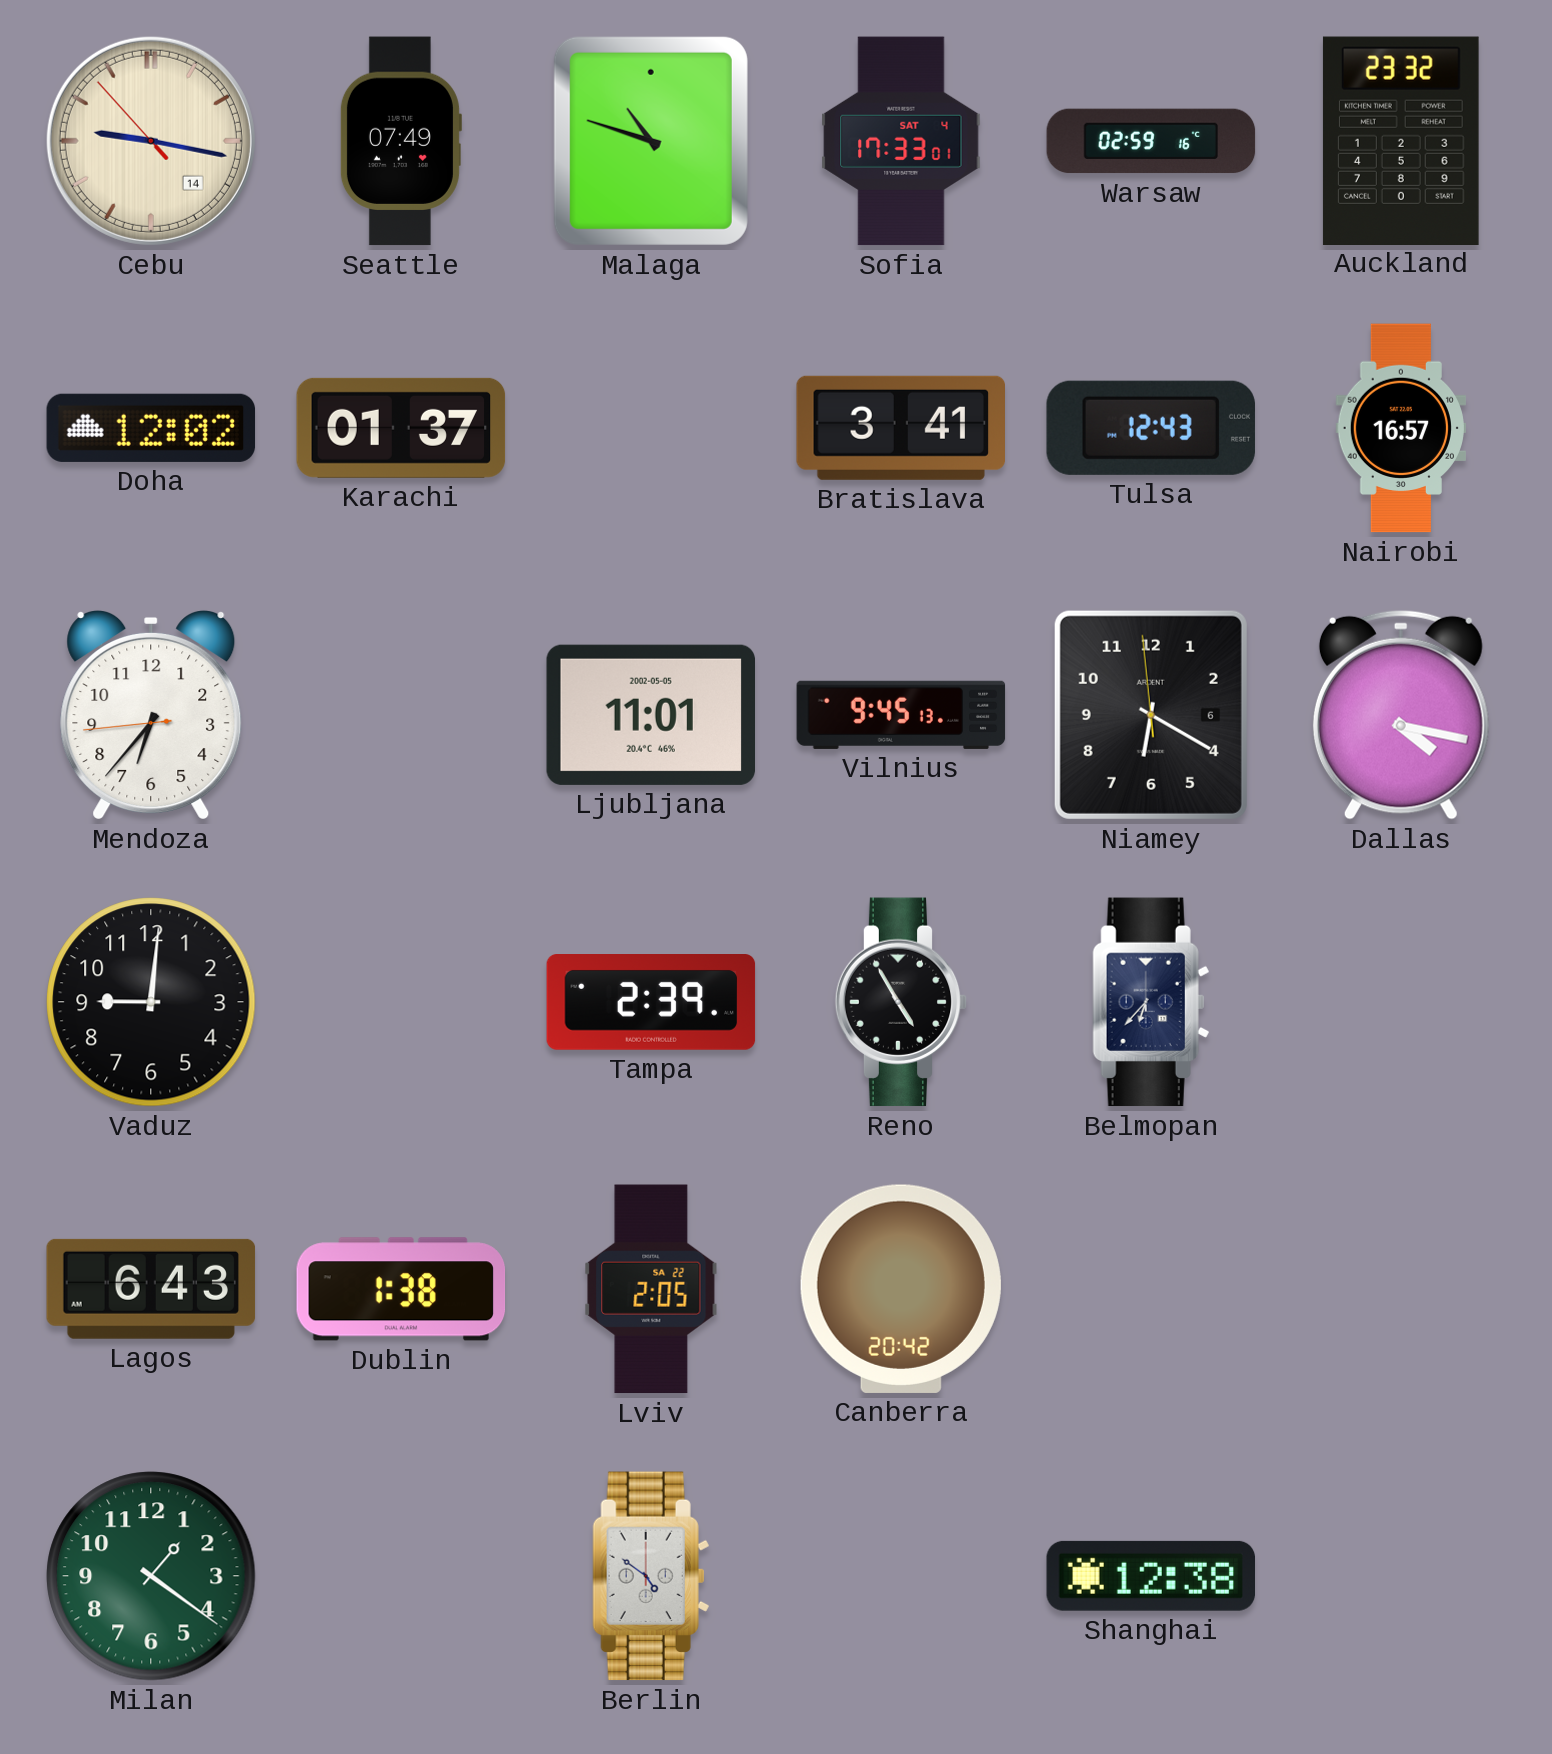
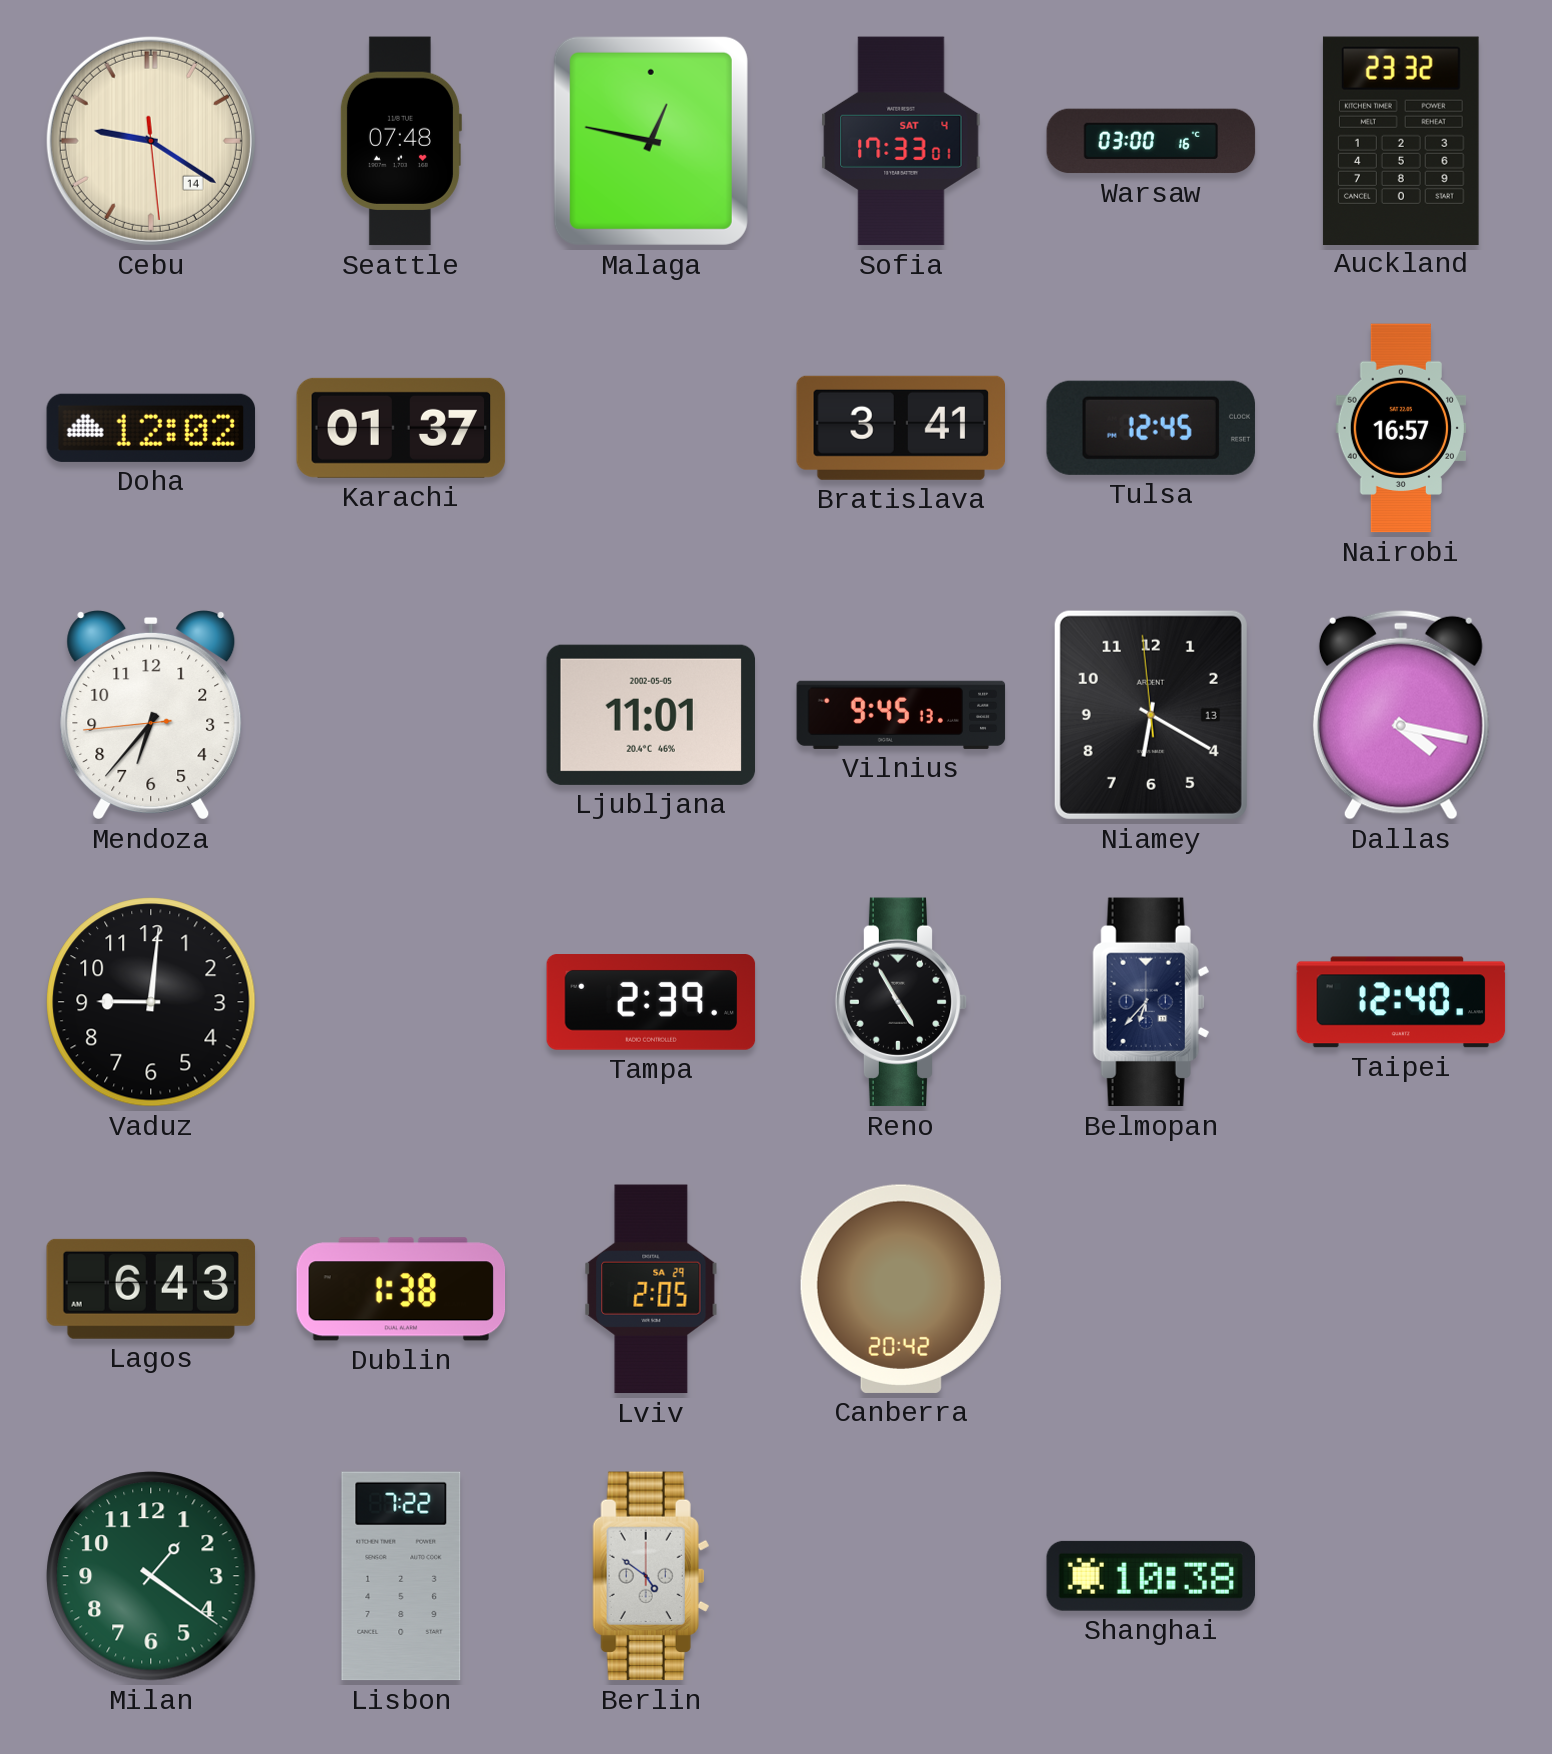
Cebu: 9:16 -> 9:20 (151, 141)
Seattle: 07:49 -> 07:48 (400, 141)
Malaga: 10:48 -> 12:47 (651, 141)
Warsaw: 02:59 -> 03:00 (1151, 141)
Tulsa: 12:43 -> 12:45 (1151, 428)
Niamey date: 6 -> 13 (1151, 715)
Taipei: none -> 12:40 (1401, 1002)
Lviv date: SA 22 -> SA 29 (651, 1289)
Lisbon: none -> 7:22 (401, 1576)
Shanghai: 12:38 -> 10:38 (1150, 1576)
